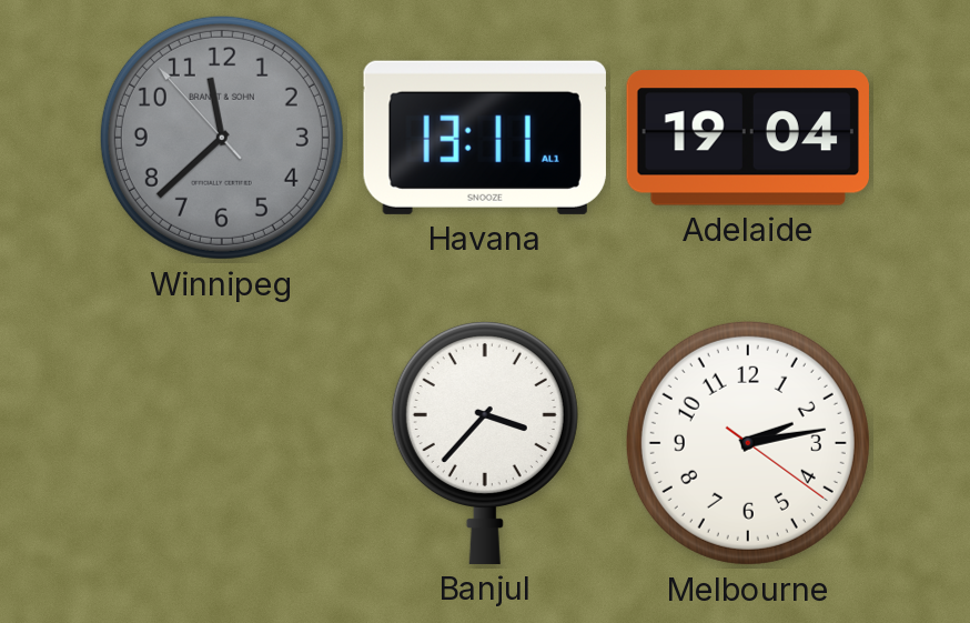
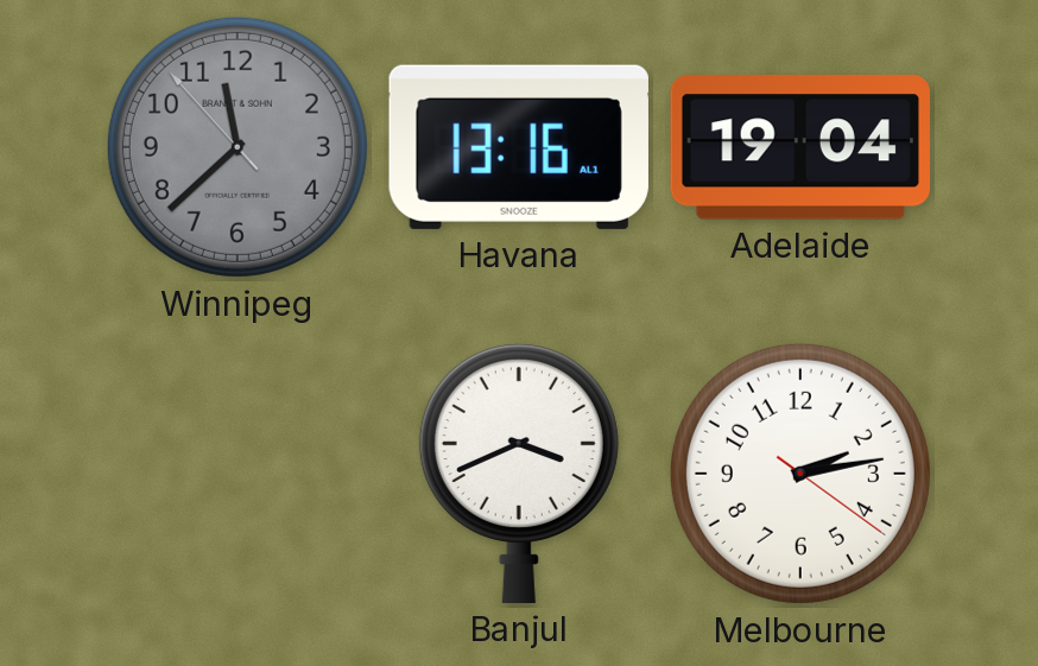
Havana: 13:11 -> 13:16 (519, 147)
Banjul: 3:37 -> 3:41 (519, 472)
